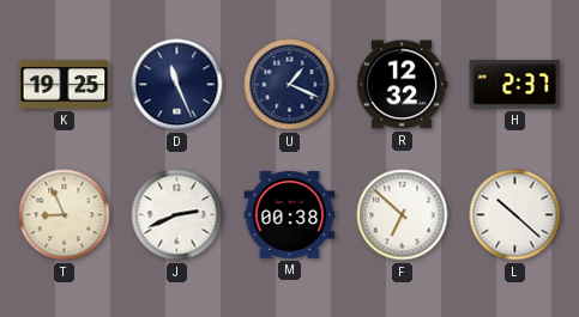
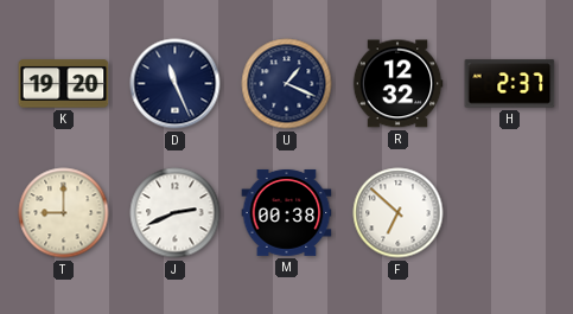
K: 19:25 -> 19:20 (64, 84)
T: 8:56 -> 9:00 (64, 213)
L: 10:22 -> none (515, 215)
